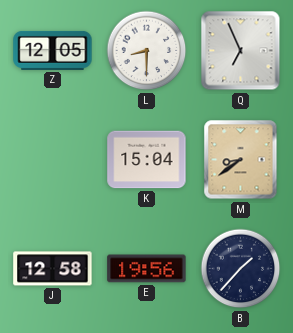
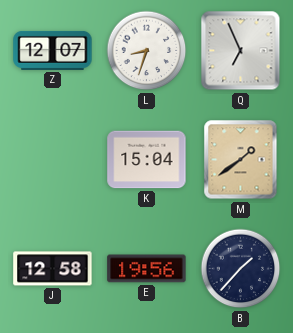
Z: 12:05 -> 12:07 (53, 50)
L: 8:30 -> 8:33 (147, 51)
M: 8:39 -> 1:39 (241, 160)
